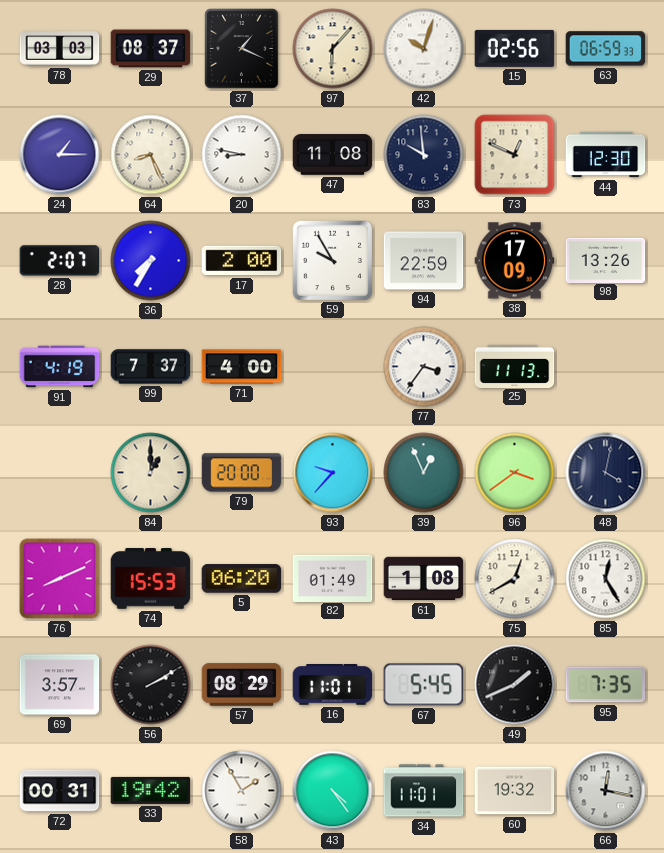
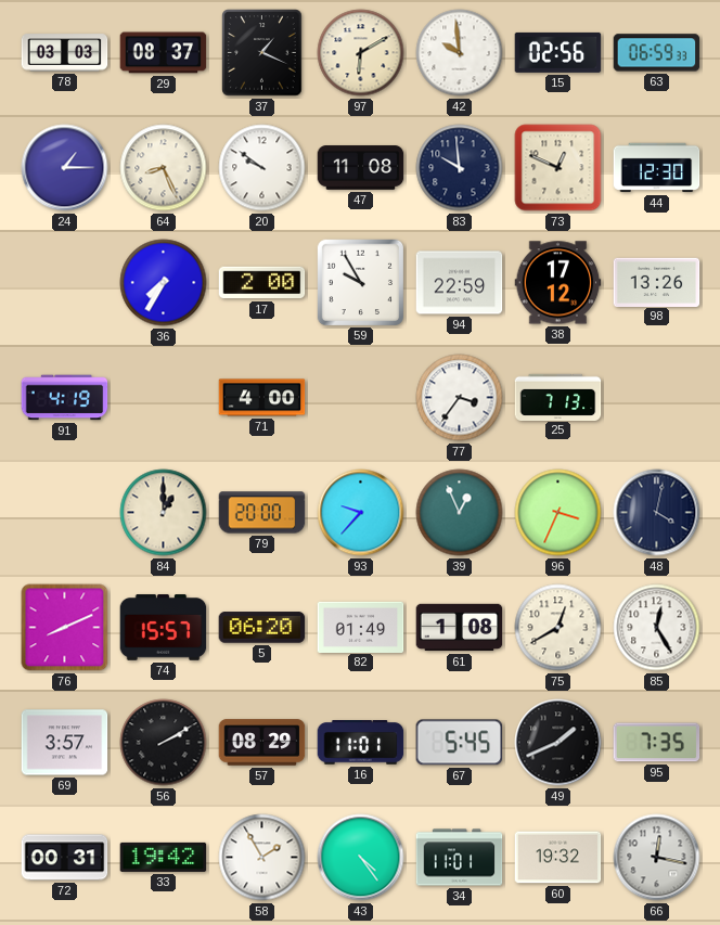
97: 6:07 -> 6:10 (361, 53)
42: 10:03 -> 9:59 (460, 53)
20: 8:47 -> 9:51 (262, 168)
28: 2:07 -> none (60, 261)
38: 17:09 -> 17:12 (558, 283)
99: 7:37 -> none (151, 367)
25: 11:13 -> 7:13 (558, 397)
96: 3:39 -> 3:34 (558, 513)
74: 15:53 -> 15:57 (164, 628)
